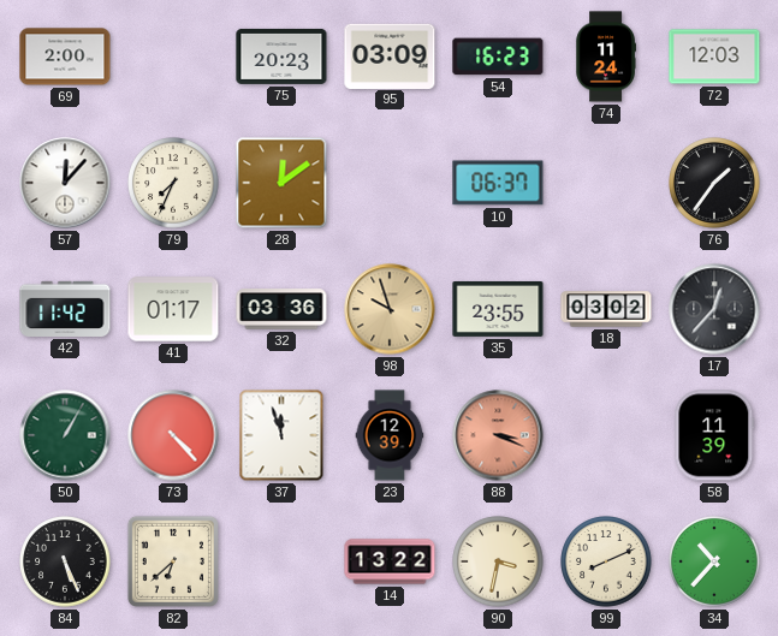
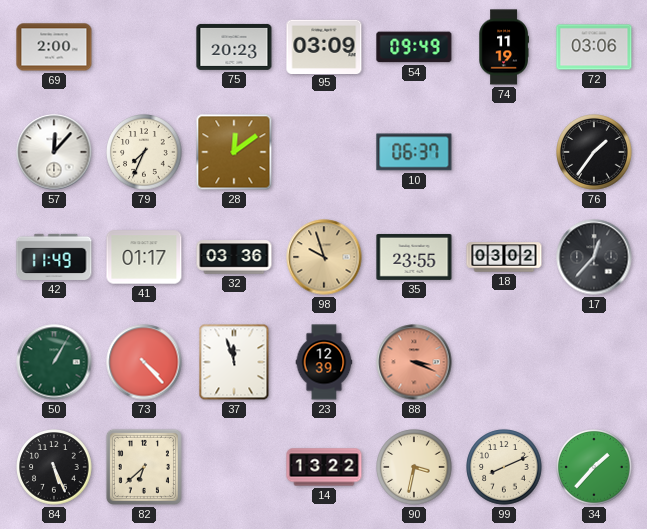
54: 16:23 -> 09:49 (414, 47)
74: 11:24 -> 11:19 (504, 47)
72: 12:03 -> 03:06 (594, 47)
42: 11:42 -> 11:49 (54, 257)
58: 11:39 -> none (714, 435)
34: 10:37 -> 1:37 (594, 467)
